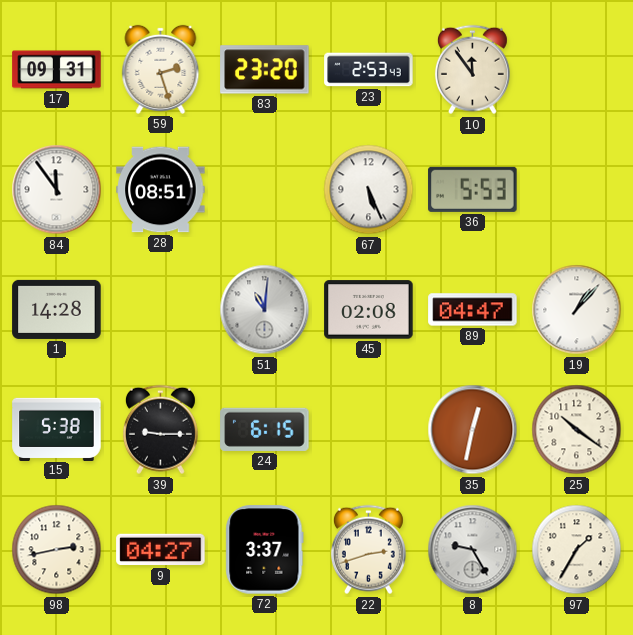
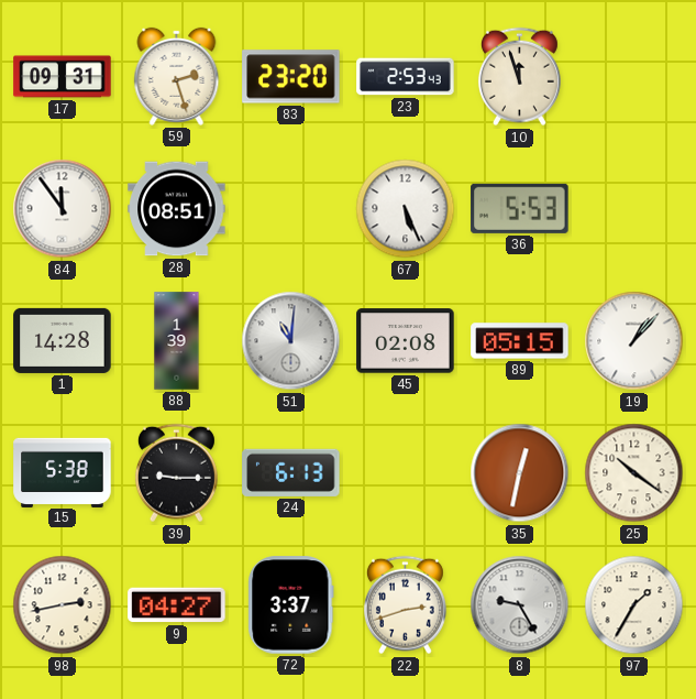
10: 11:54 -> 11:57 (519, 77)
88: none -> 1:39 (177, 341)
89: 04:47 -> 05:15 (520, 341)
24: 6:15 -> 6:13 (291, 472)
